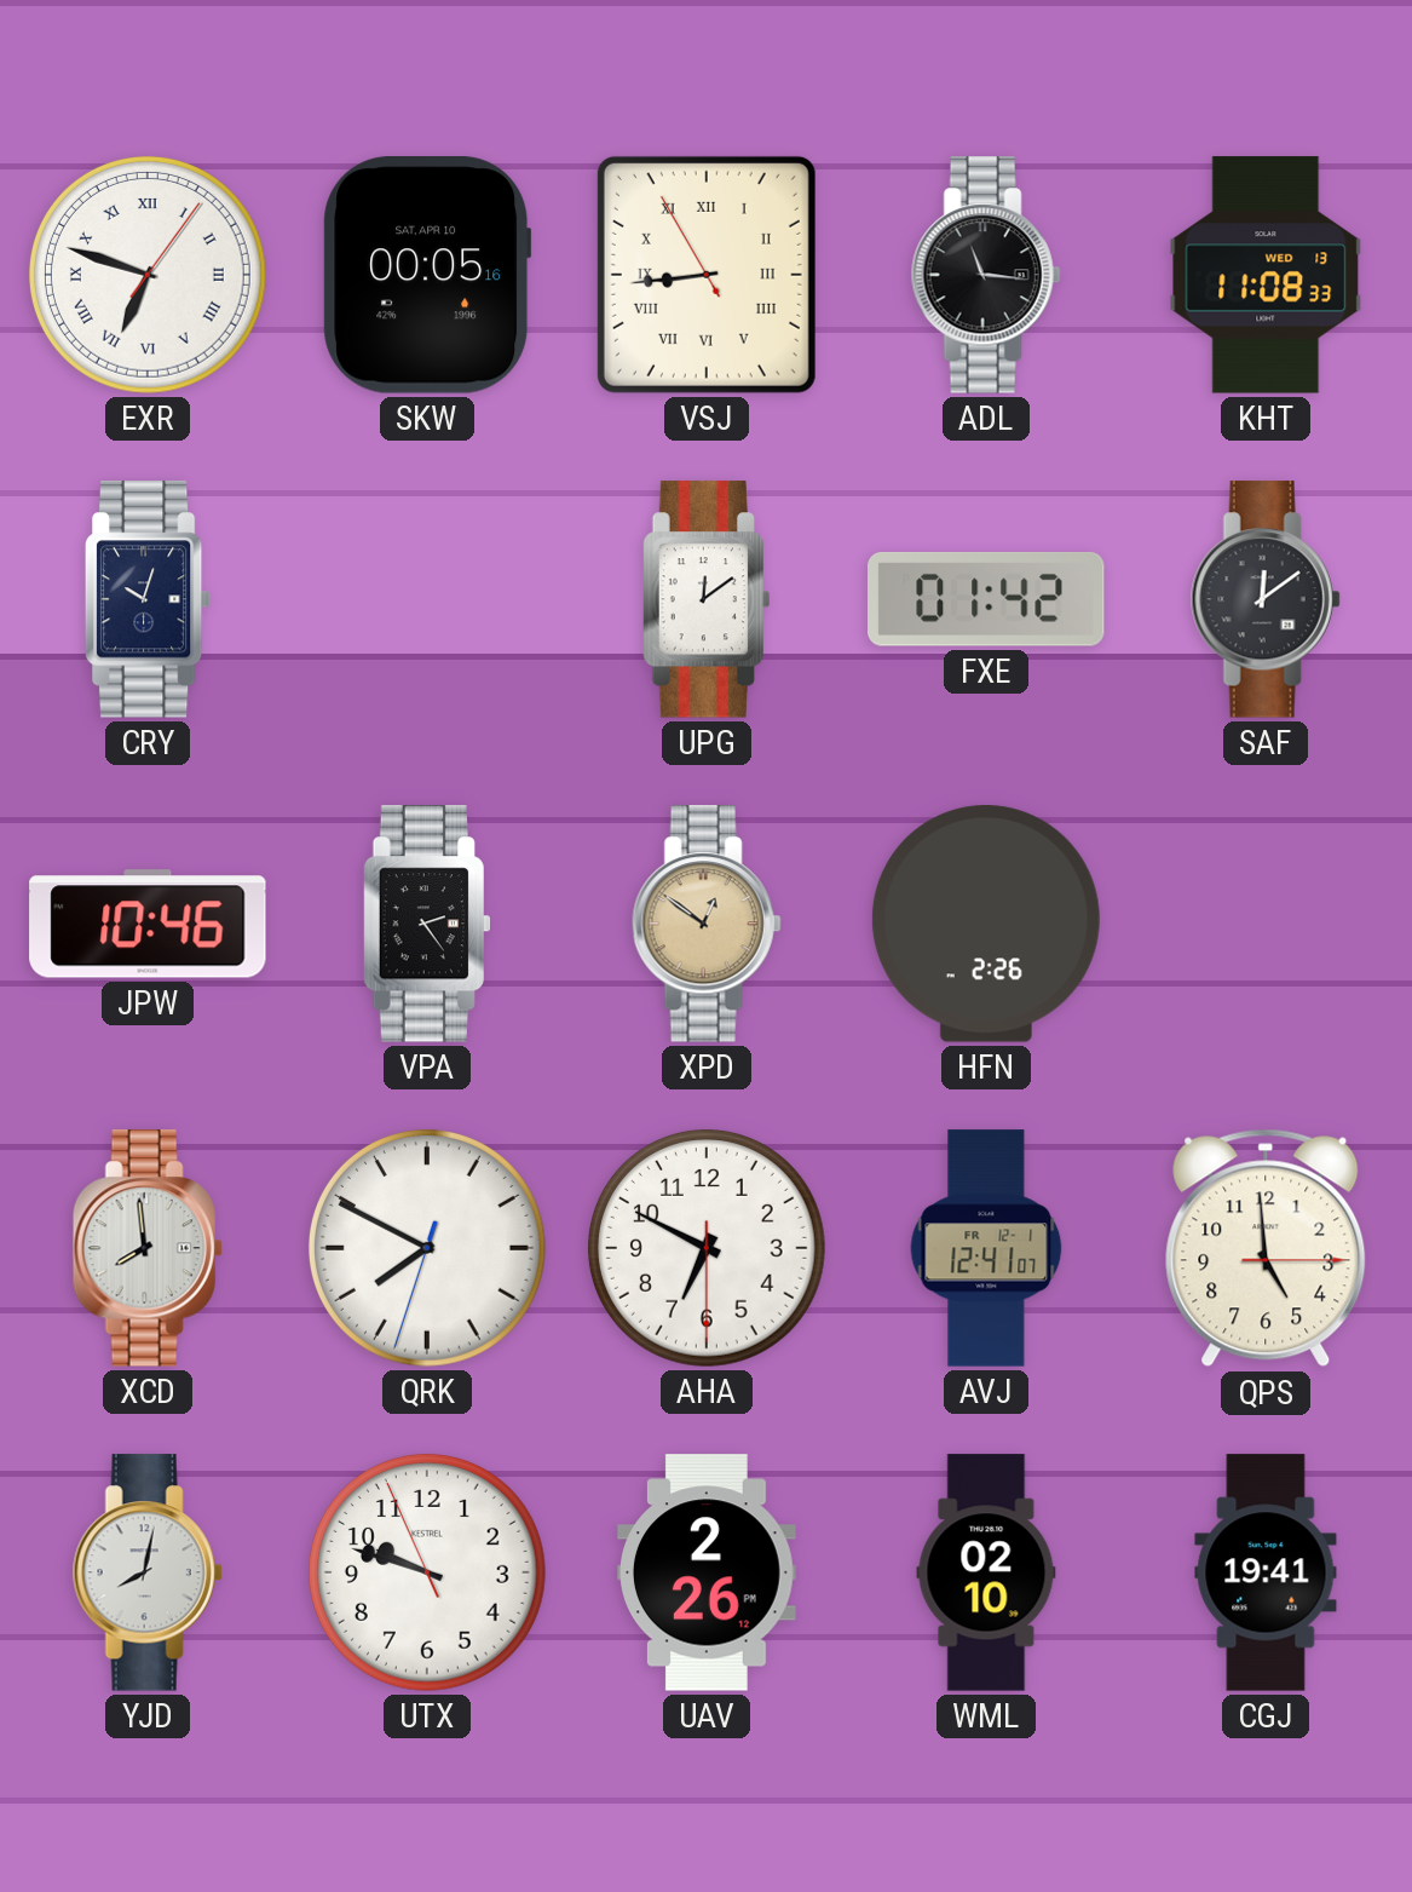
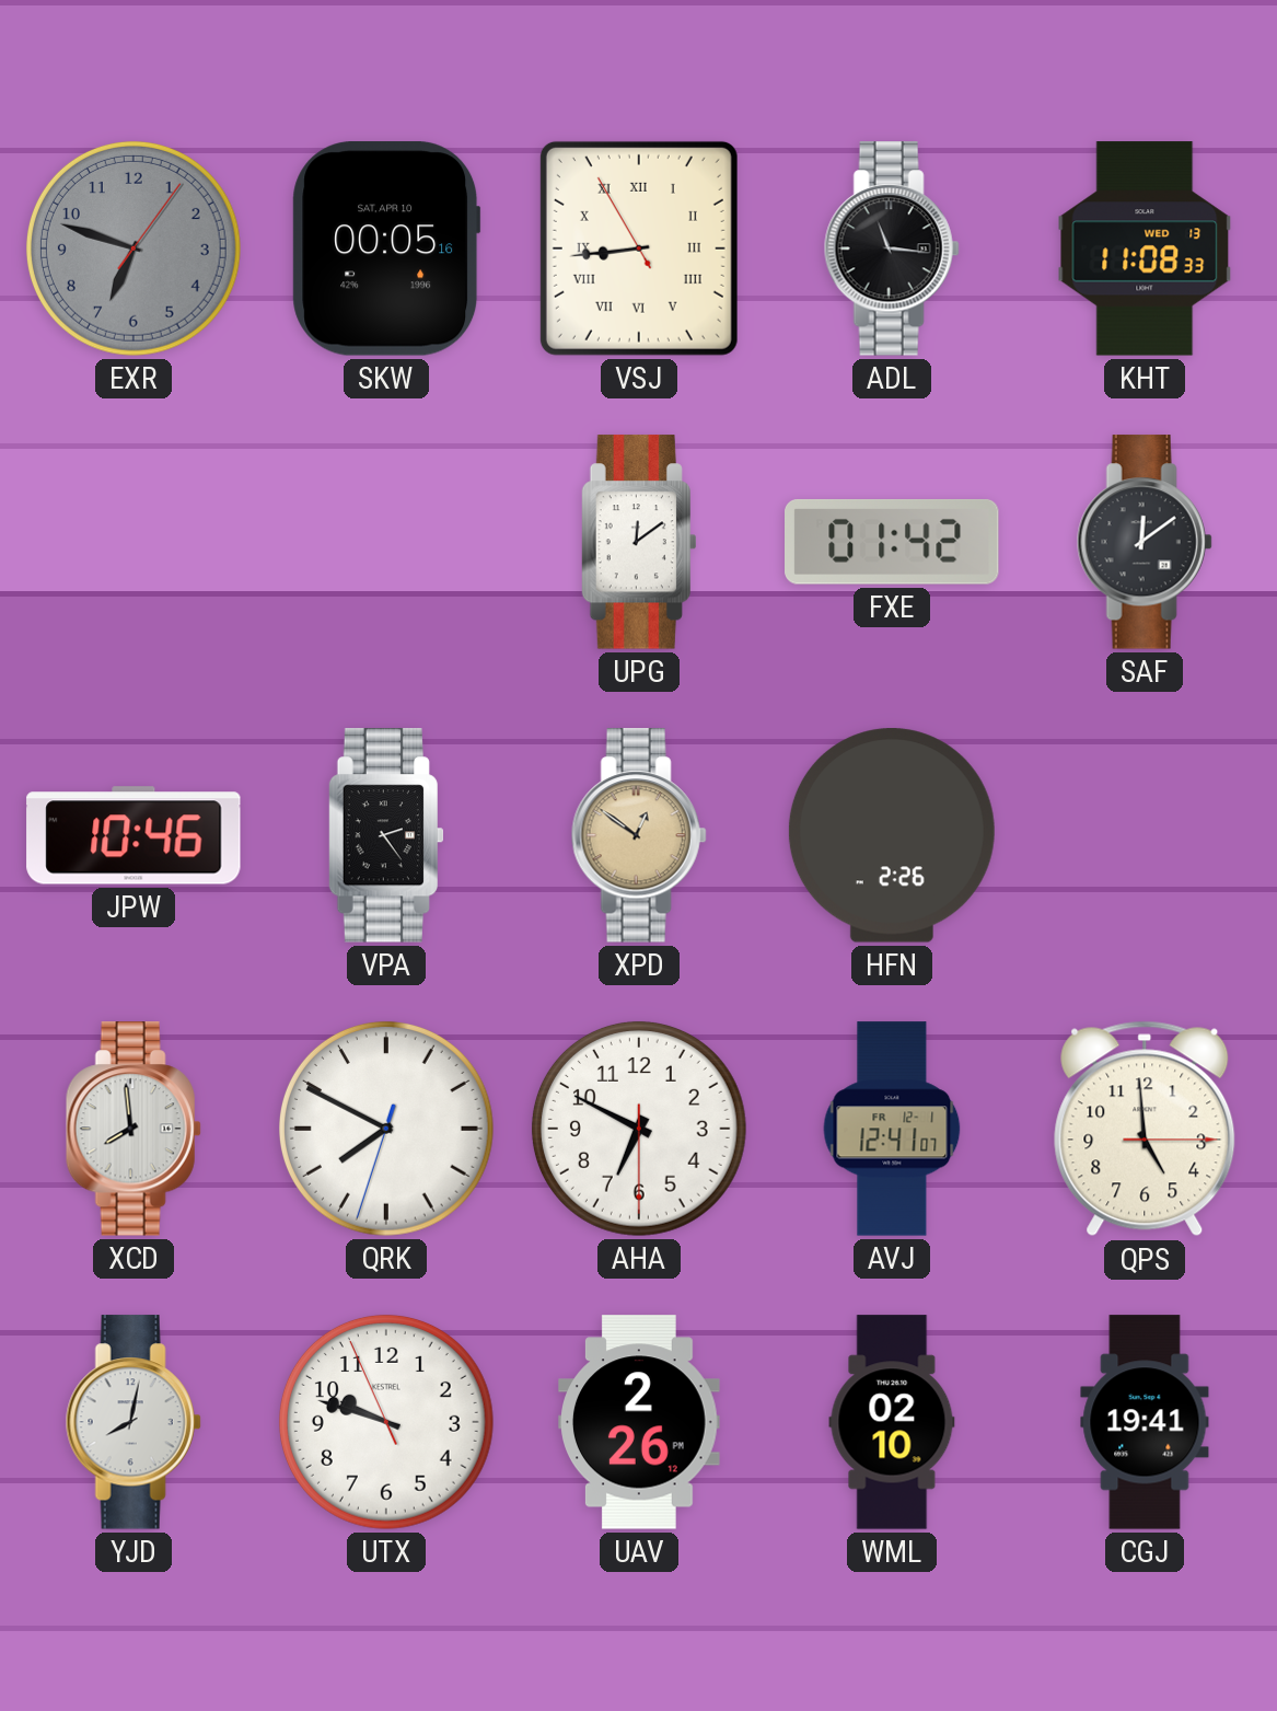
EXR dial: white -> grey (133, 248)
EXR numerals: Roman -> Arabic (133, 248)
CRY: 10:03 -> none (148, 599)
